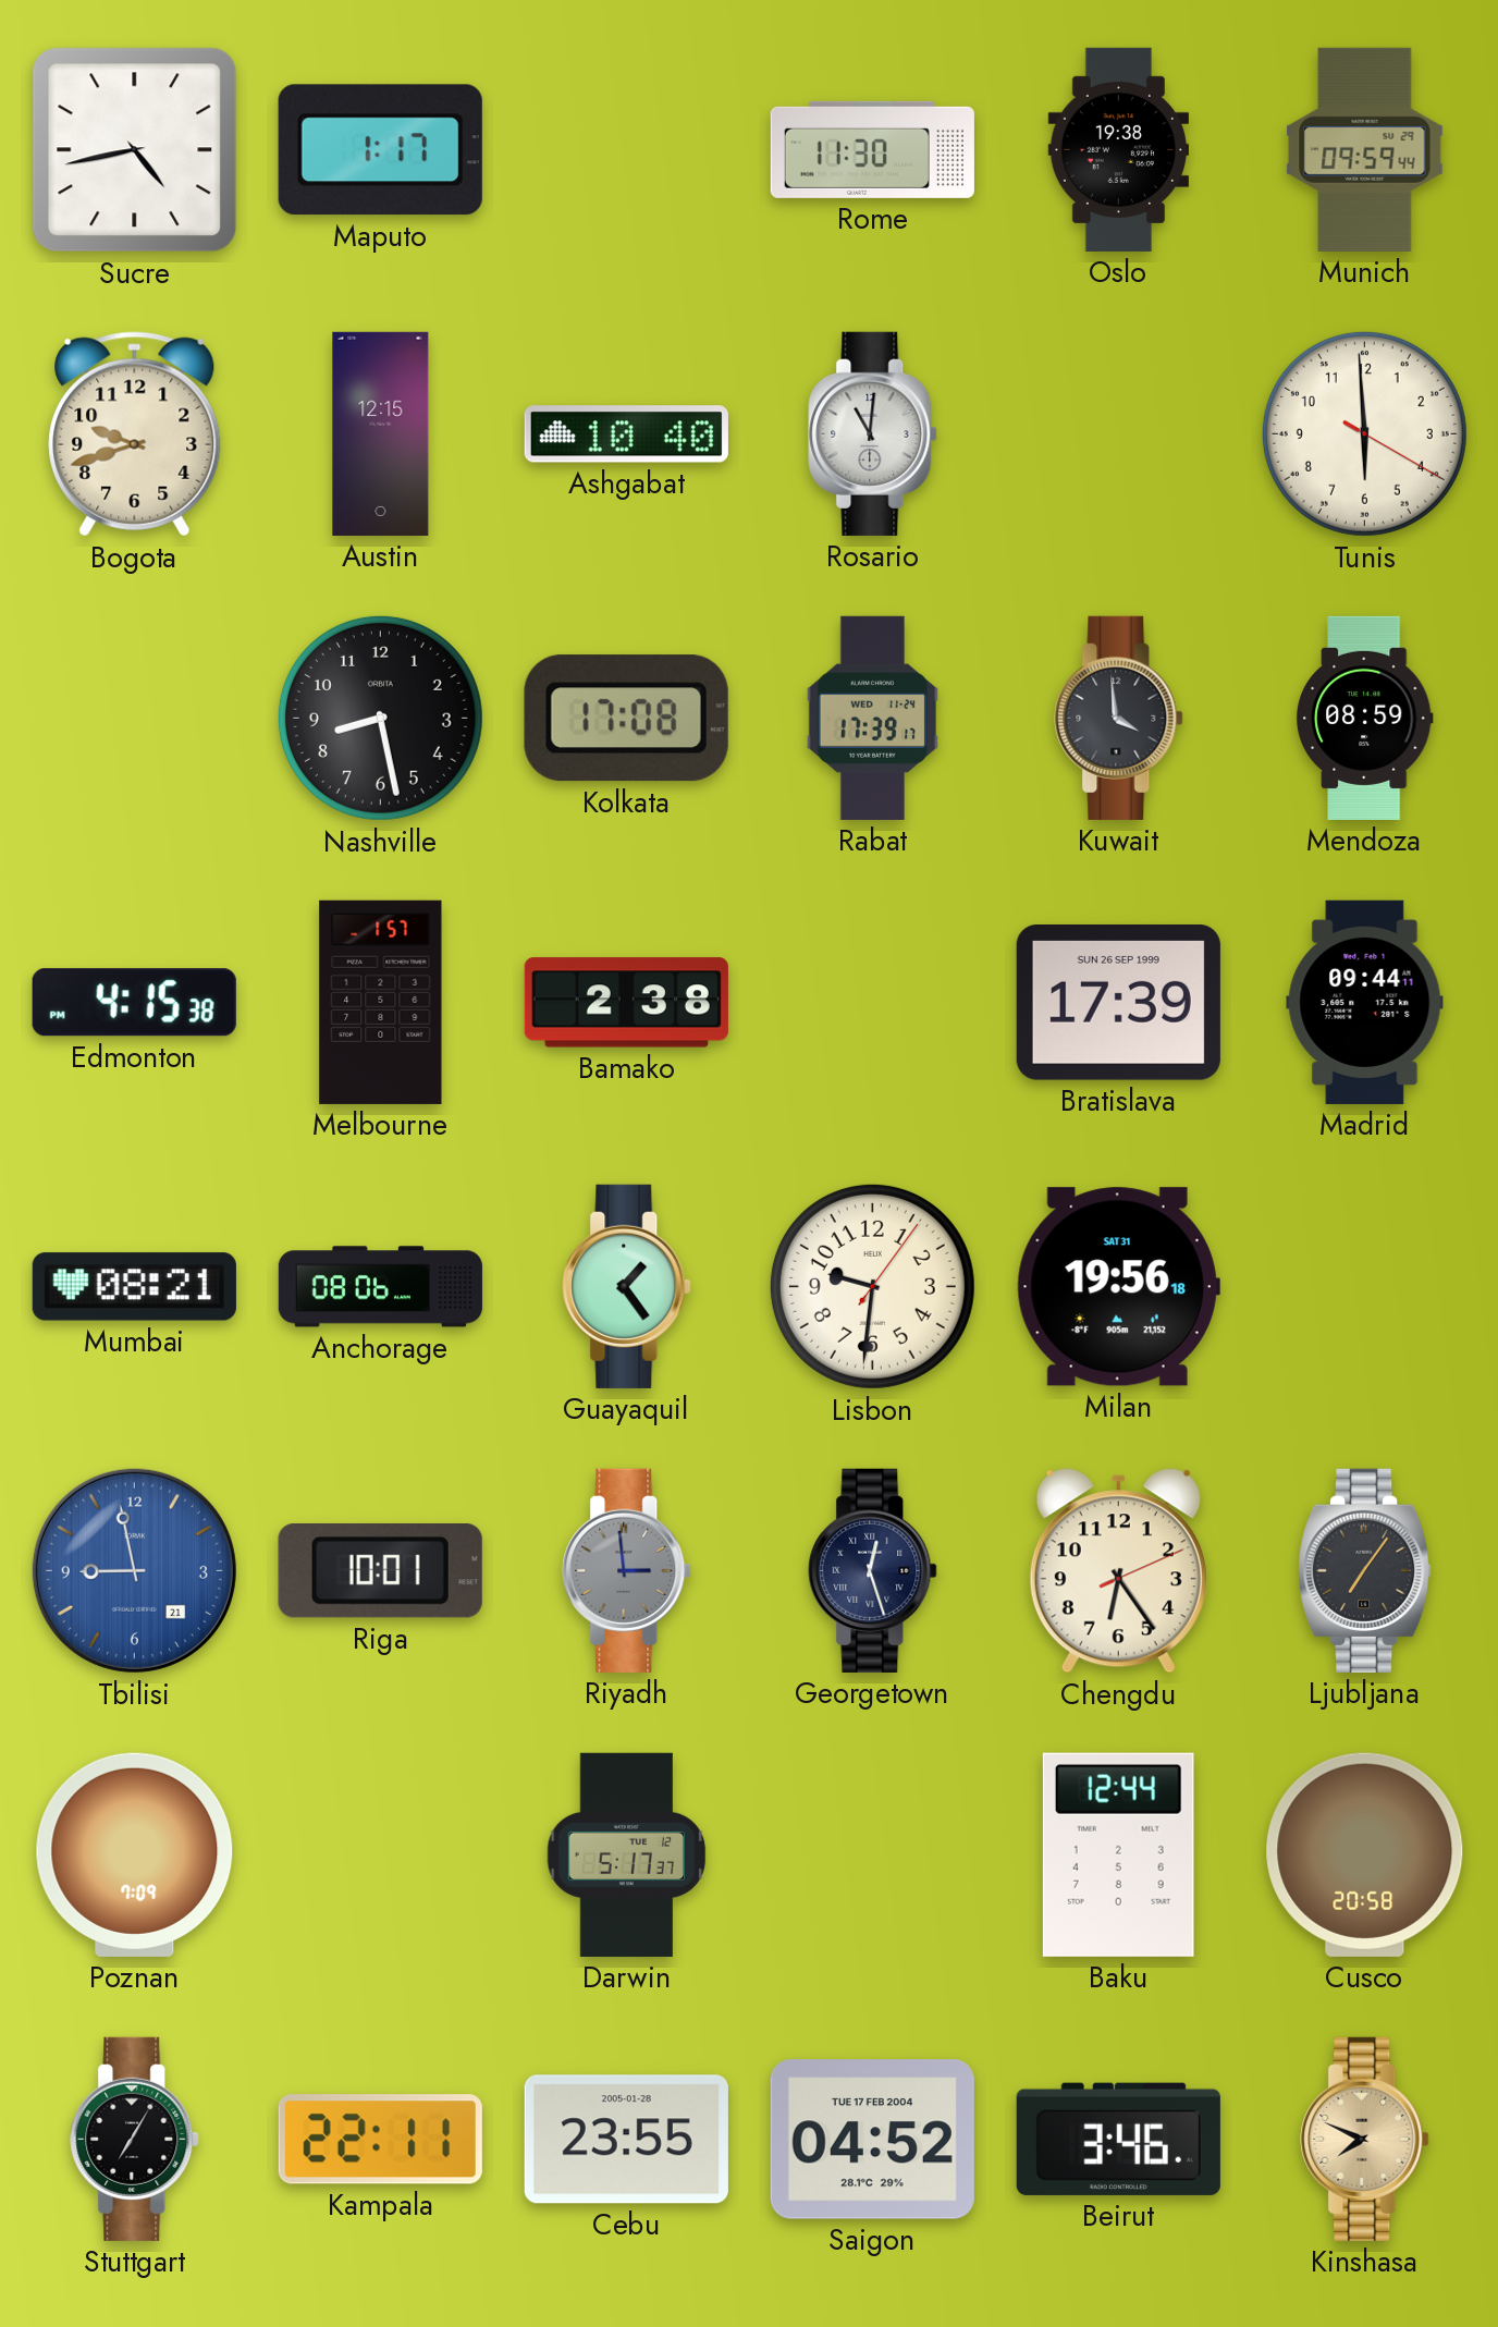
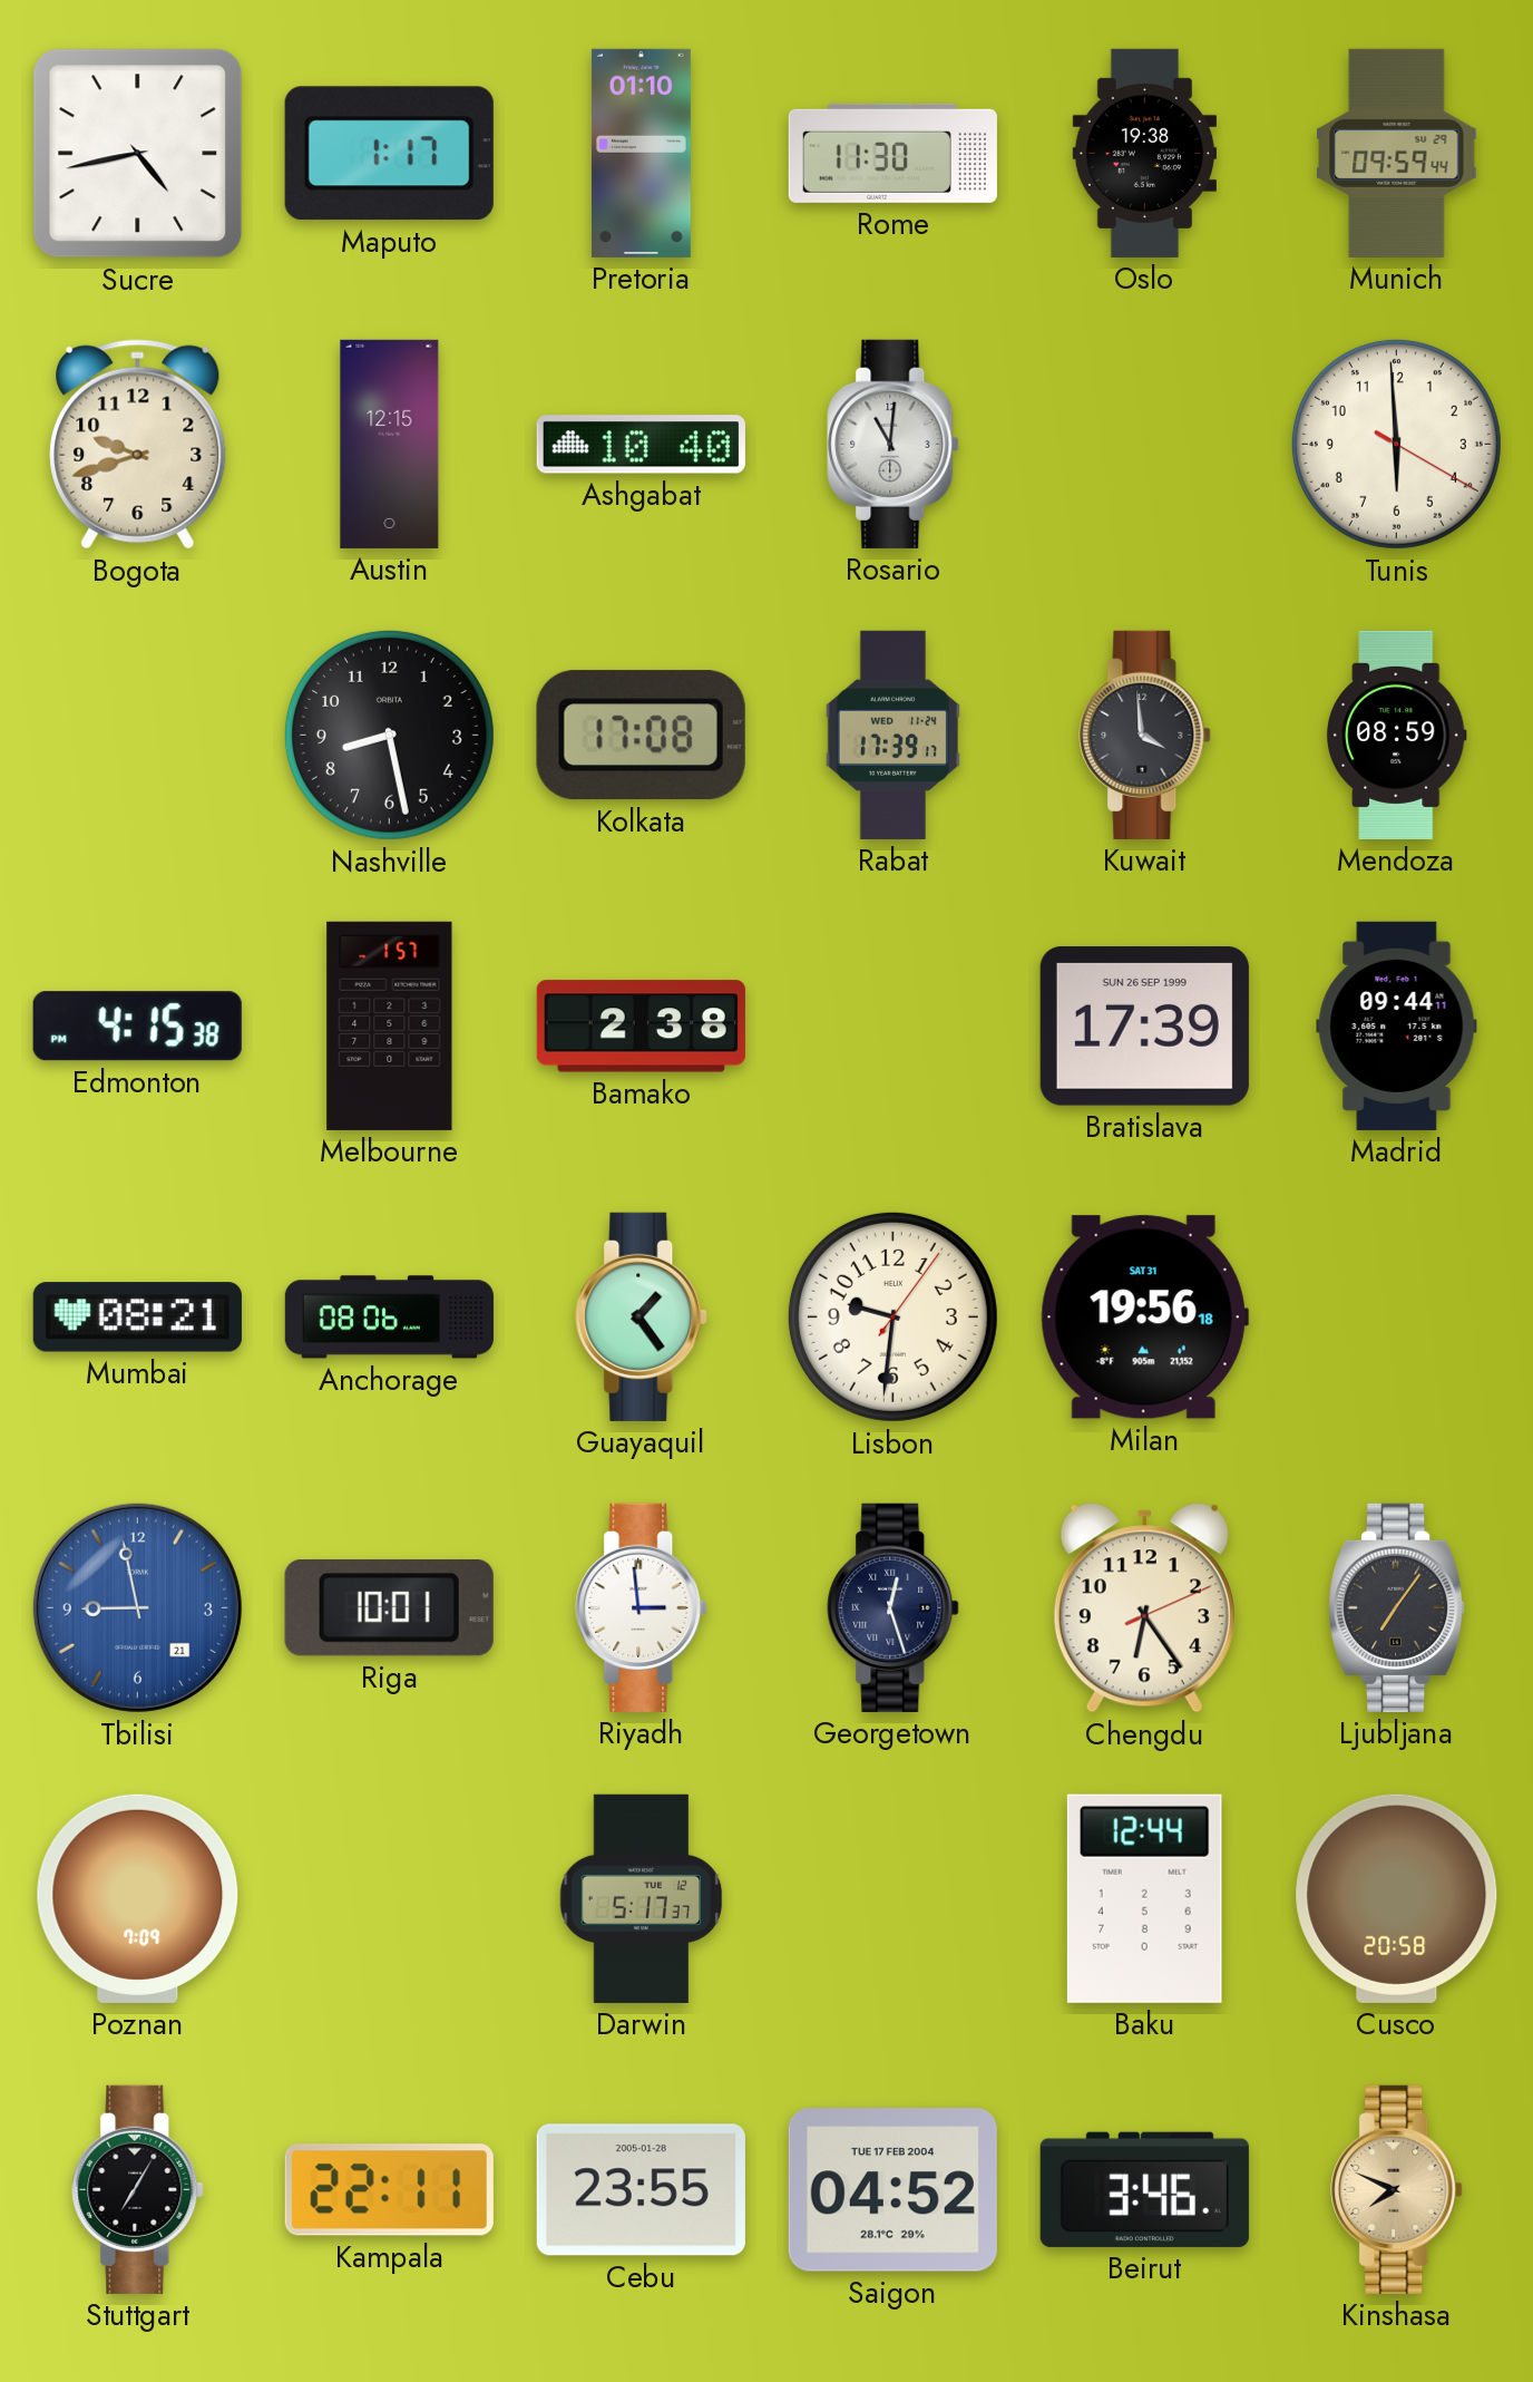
Pretoria: none -> 01:10 (641, 153)
Riyadh dial: grey -> white (642, 1607)
